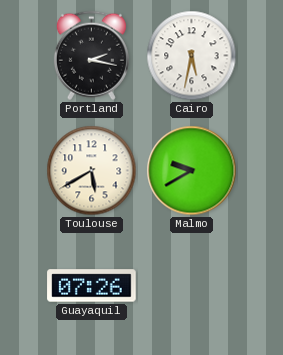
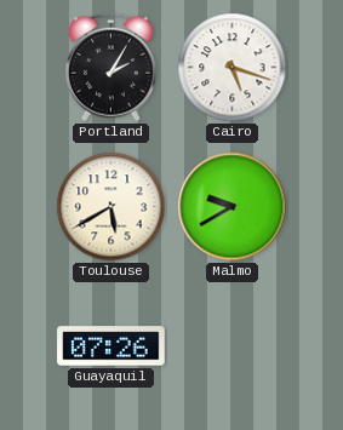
Portland: 2:17 -> 2:05 (110, 68)
Cairo: 5:32 -> 5:18 (233, 68)
